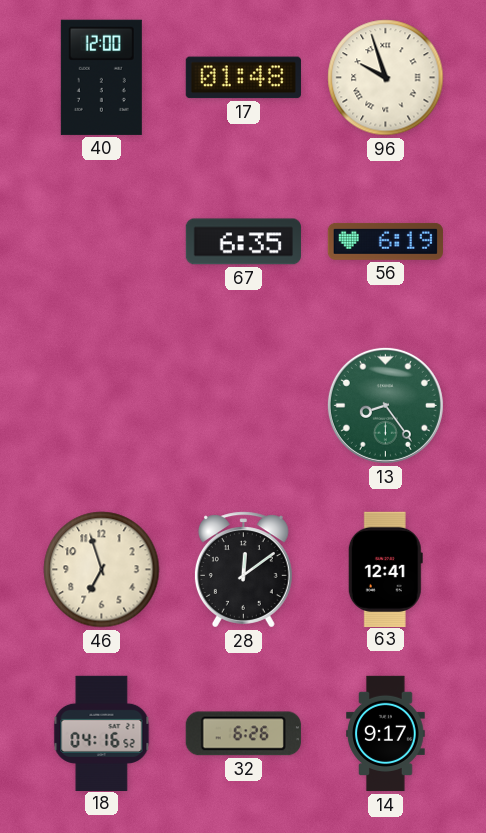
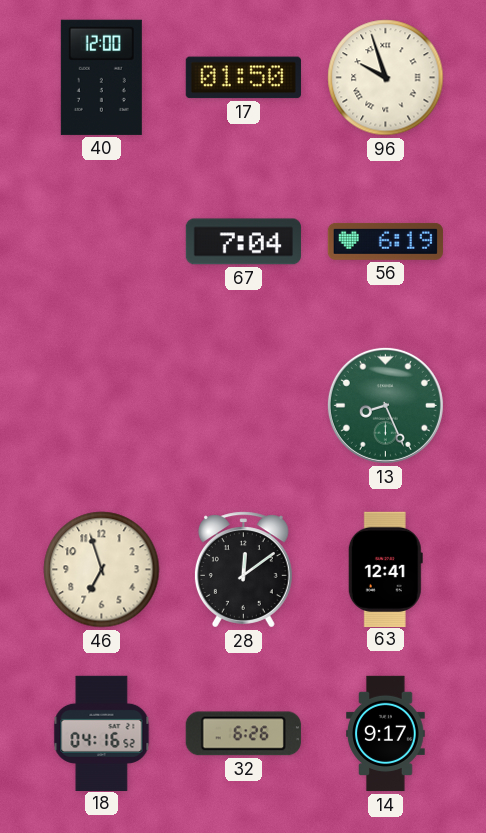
17: 01:48 -> 01:50 (243, 78)
67: 6:35 -> 7:04 (243, 242)
13: 8:24 -> 8:26 (385, 405)
